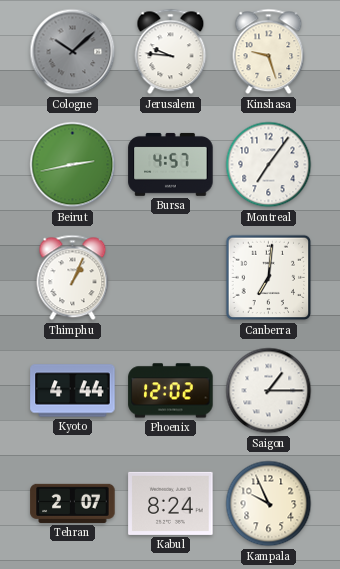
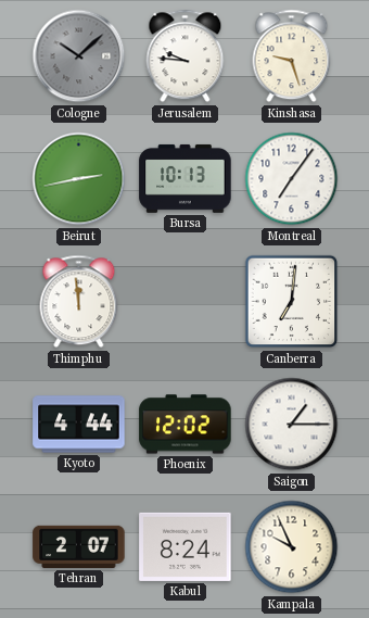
Bursa: 4:57 -> 10:13 (186, 178)
Thimphu: 1:04 -> 11:59 (79, 302)
